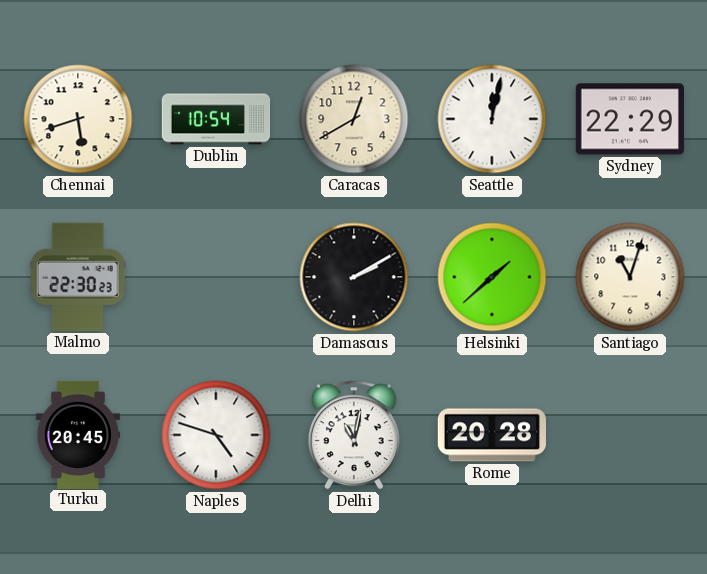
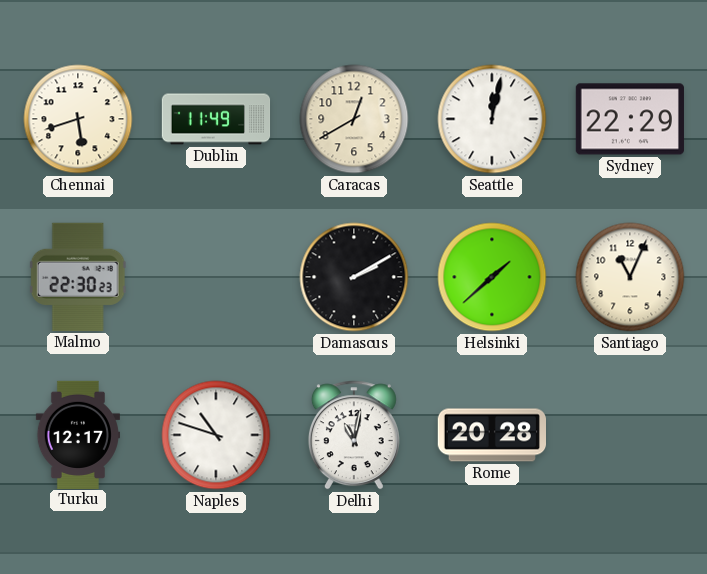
Dublin: 10:54 -> 11:49 (216, 119)
Santiago: 11:03 -> 11:04 (630, 277)
Turku: 20:45 -> 12:17 (78, 434)
Naples: 4:48 -> 10:48 (216, 435)
